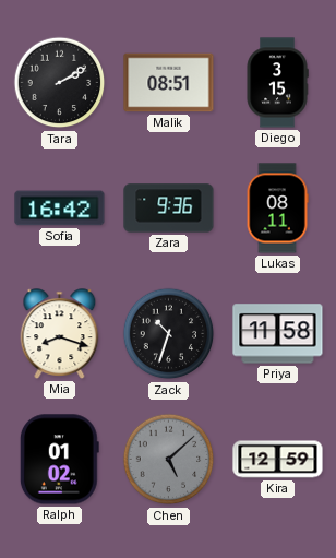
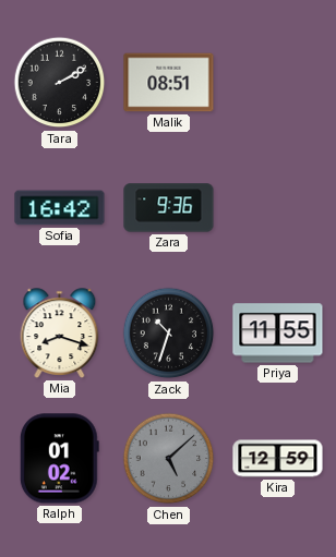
Diego: 3:15 -> none (277, 83)
Lukas: 08:11 -> none (277, 209)
Priya: 11:58 -> 11:55 (278, 334)
